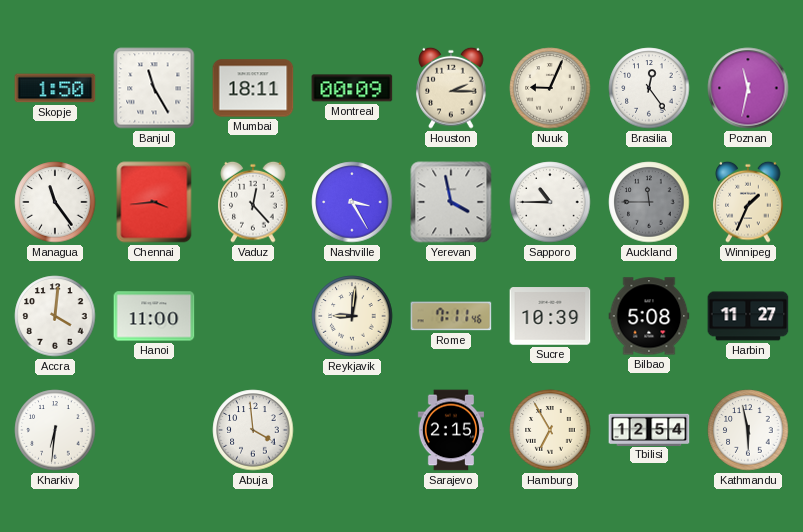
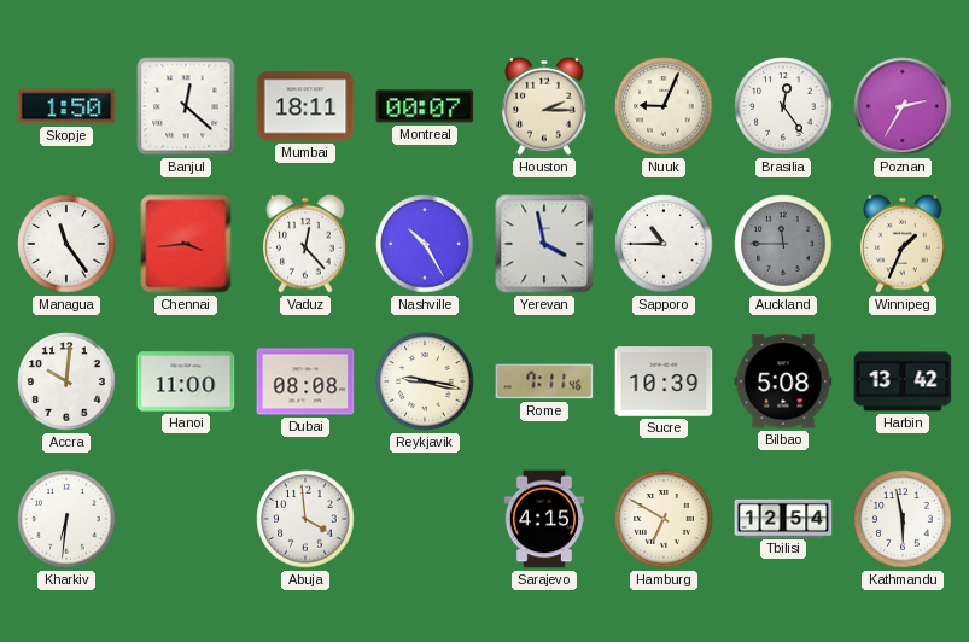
Banjul: 11:25 -> 12:22 (186, 106)
Montreal: 00:09 -> 00:07 (425, 106)
Poznan: 11:32 -> 2:35 (903, 106)
Nashville: 3:25 -> 10:25 (425, 244)
Accra: 4:01 -> 10:01 (66, 381)
Dubai: none -> 08:08 (305, 381)
Reykjavik: 9:01 -> 9:17 (425, 381)
Harbin: 11:27 -> 13:42 (903, 381)
Sarajevo: 2:15 -> 4:15 (543, 519)
Hamburg: 6:55 -> 6:50 (664, 519)
